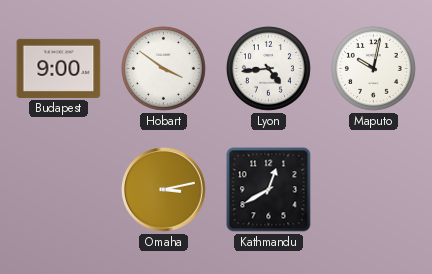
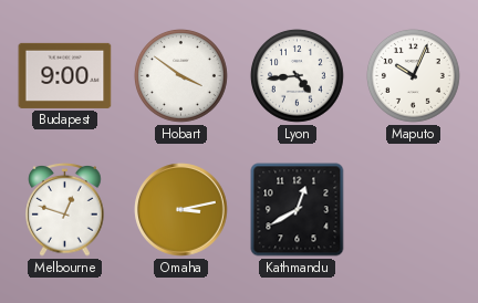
Maputo: 10:02 -> 10:04 (414, 76)
Melbourne: none -> 12:48 (65, 210)
